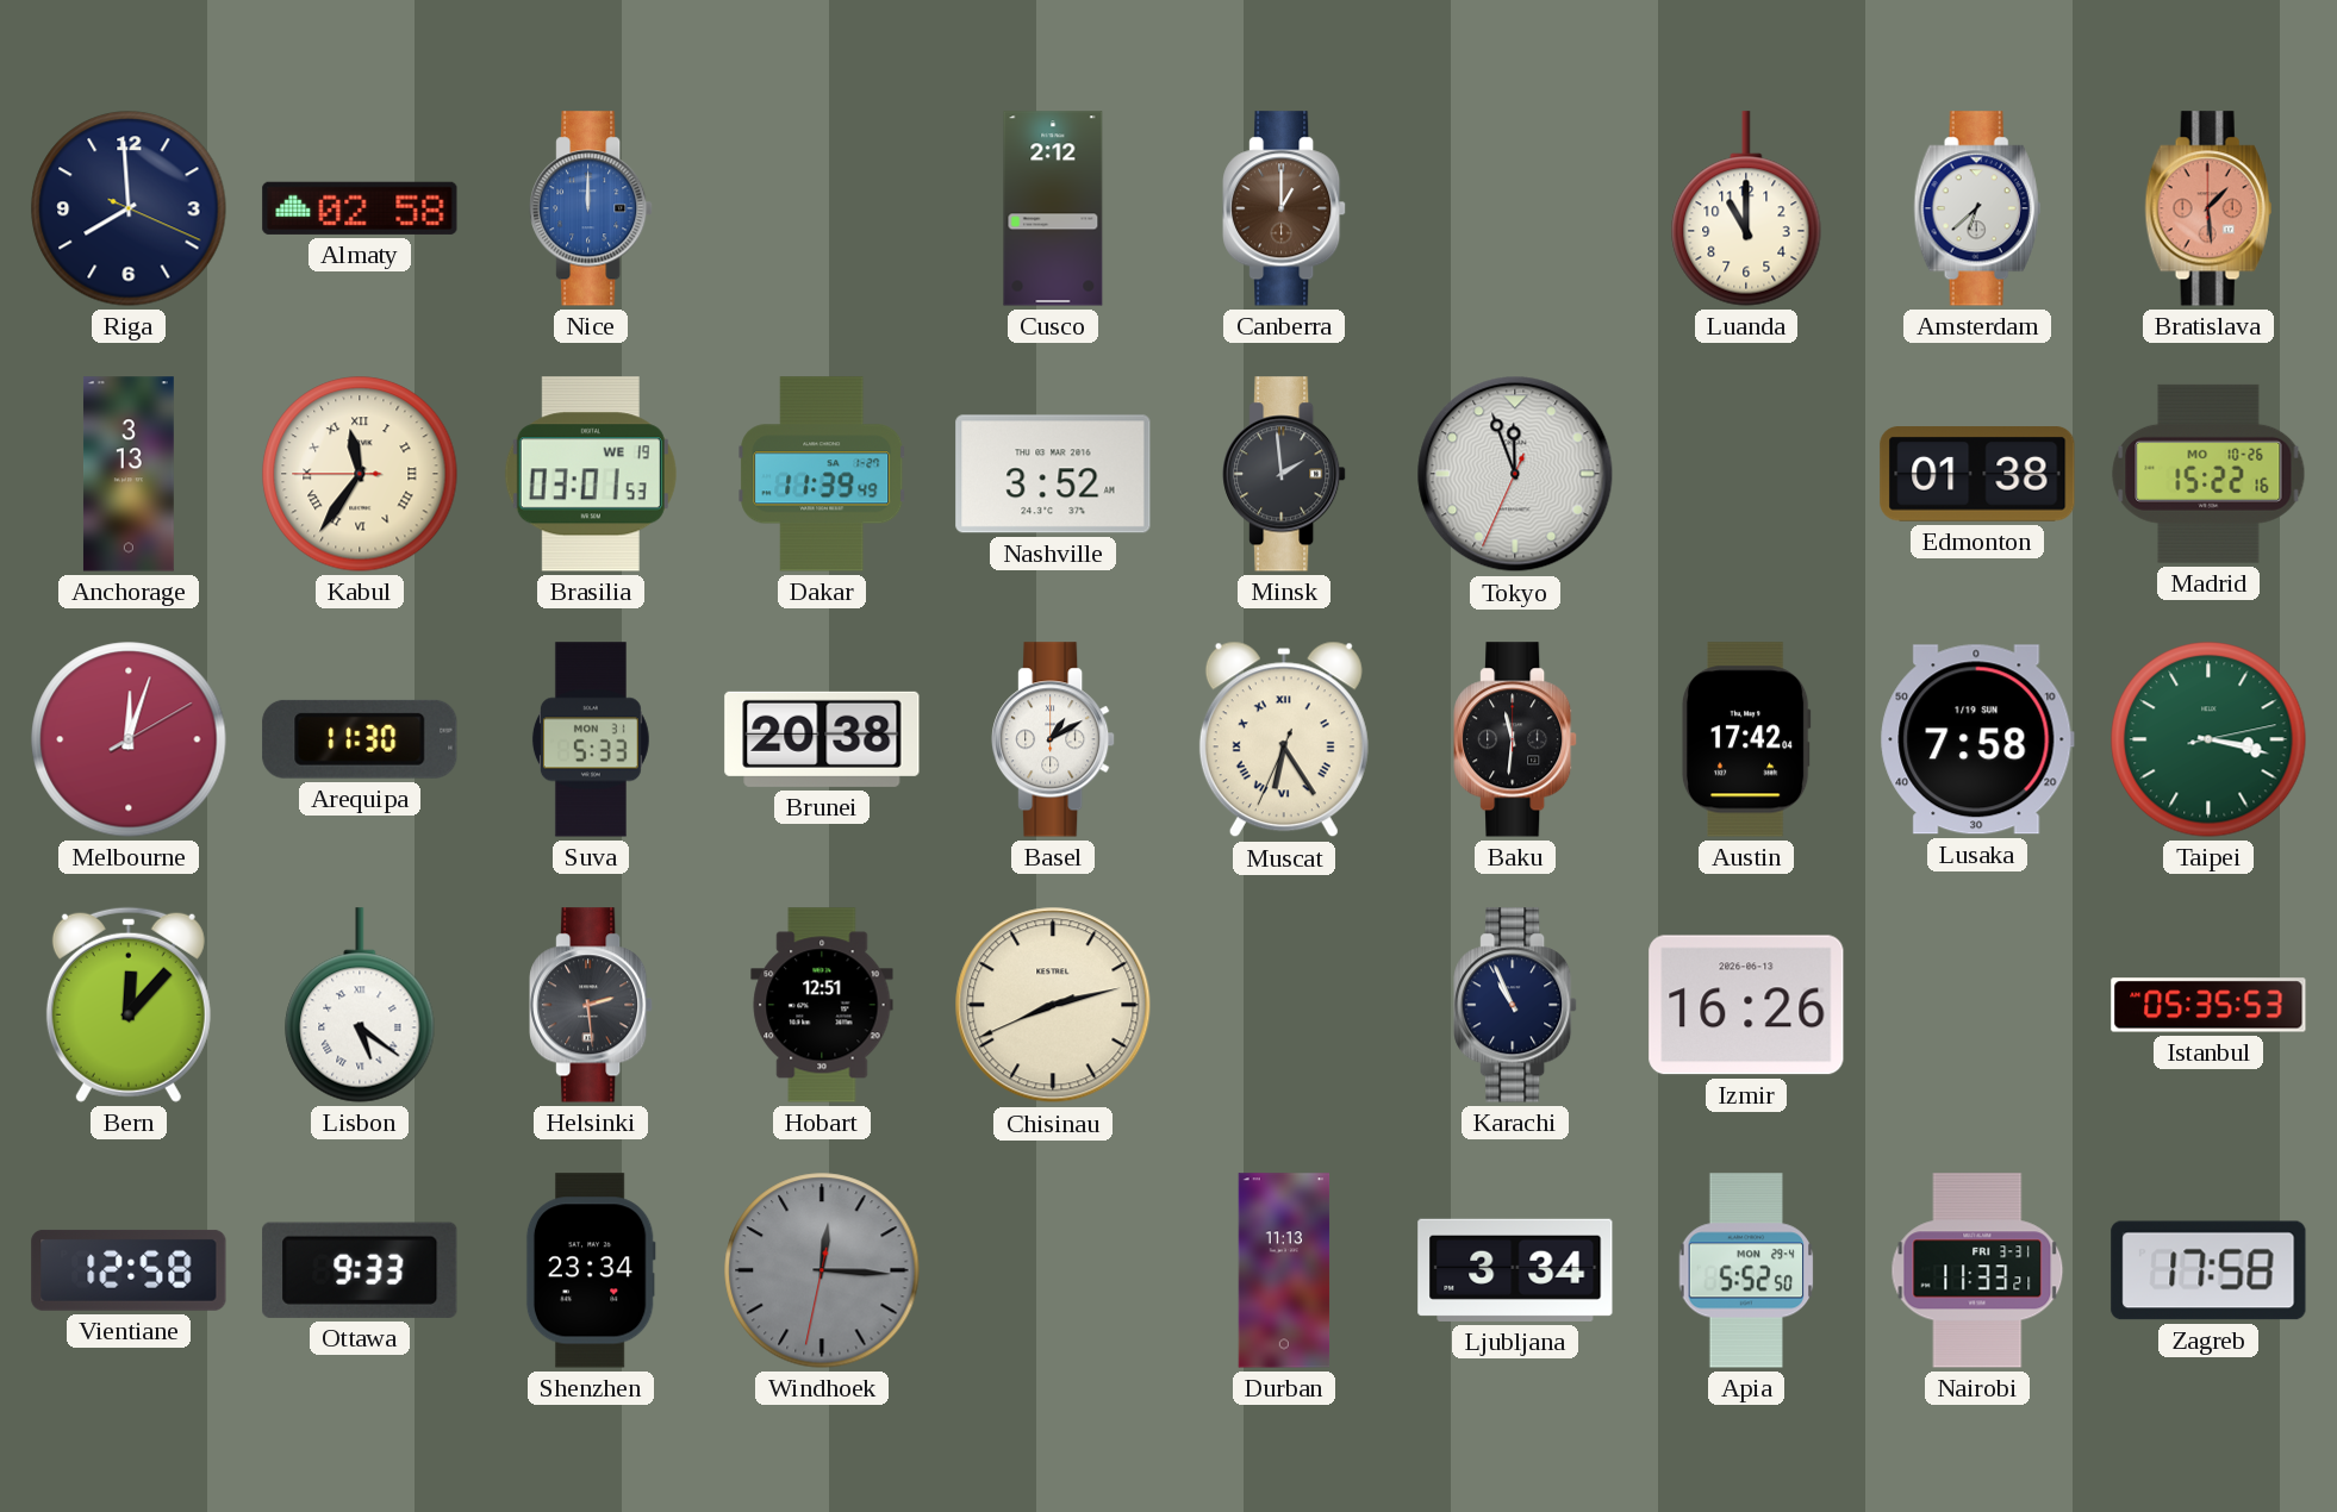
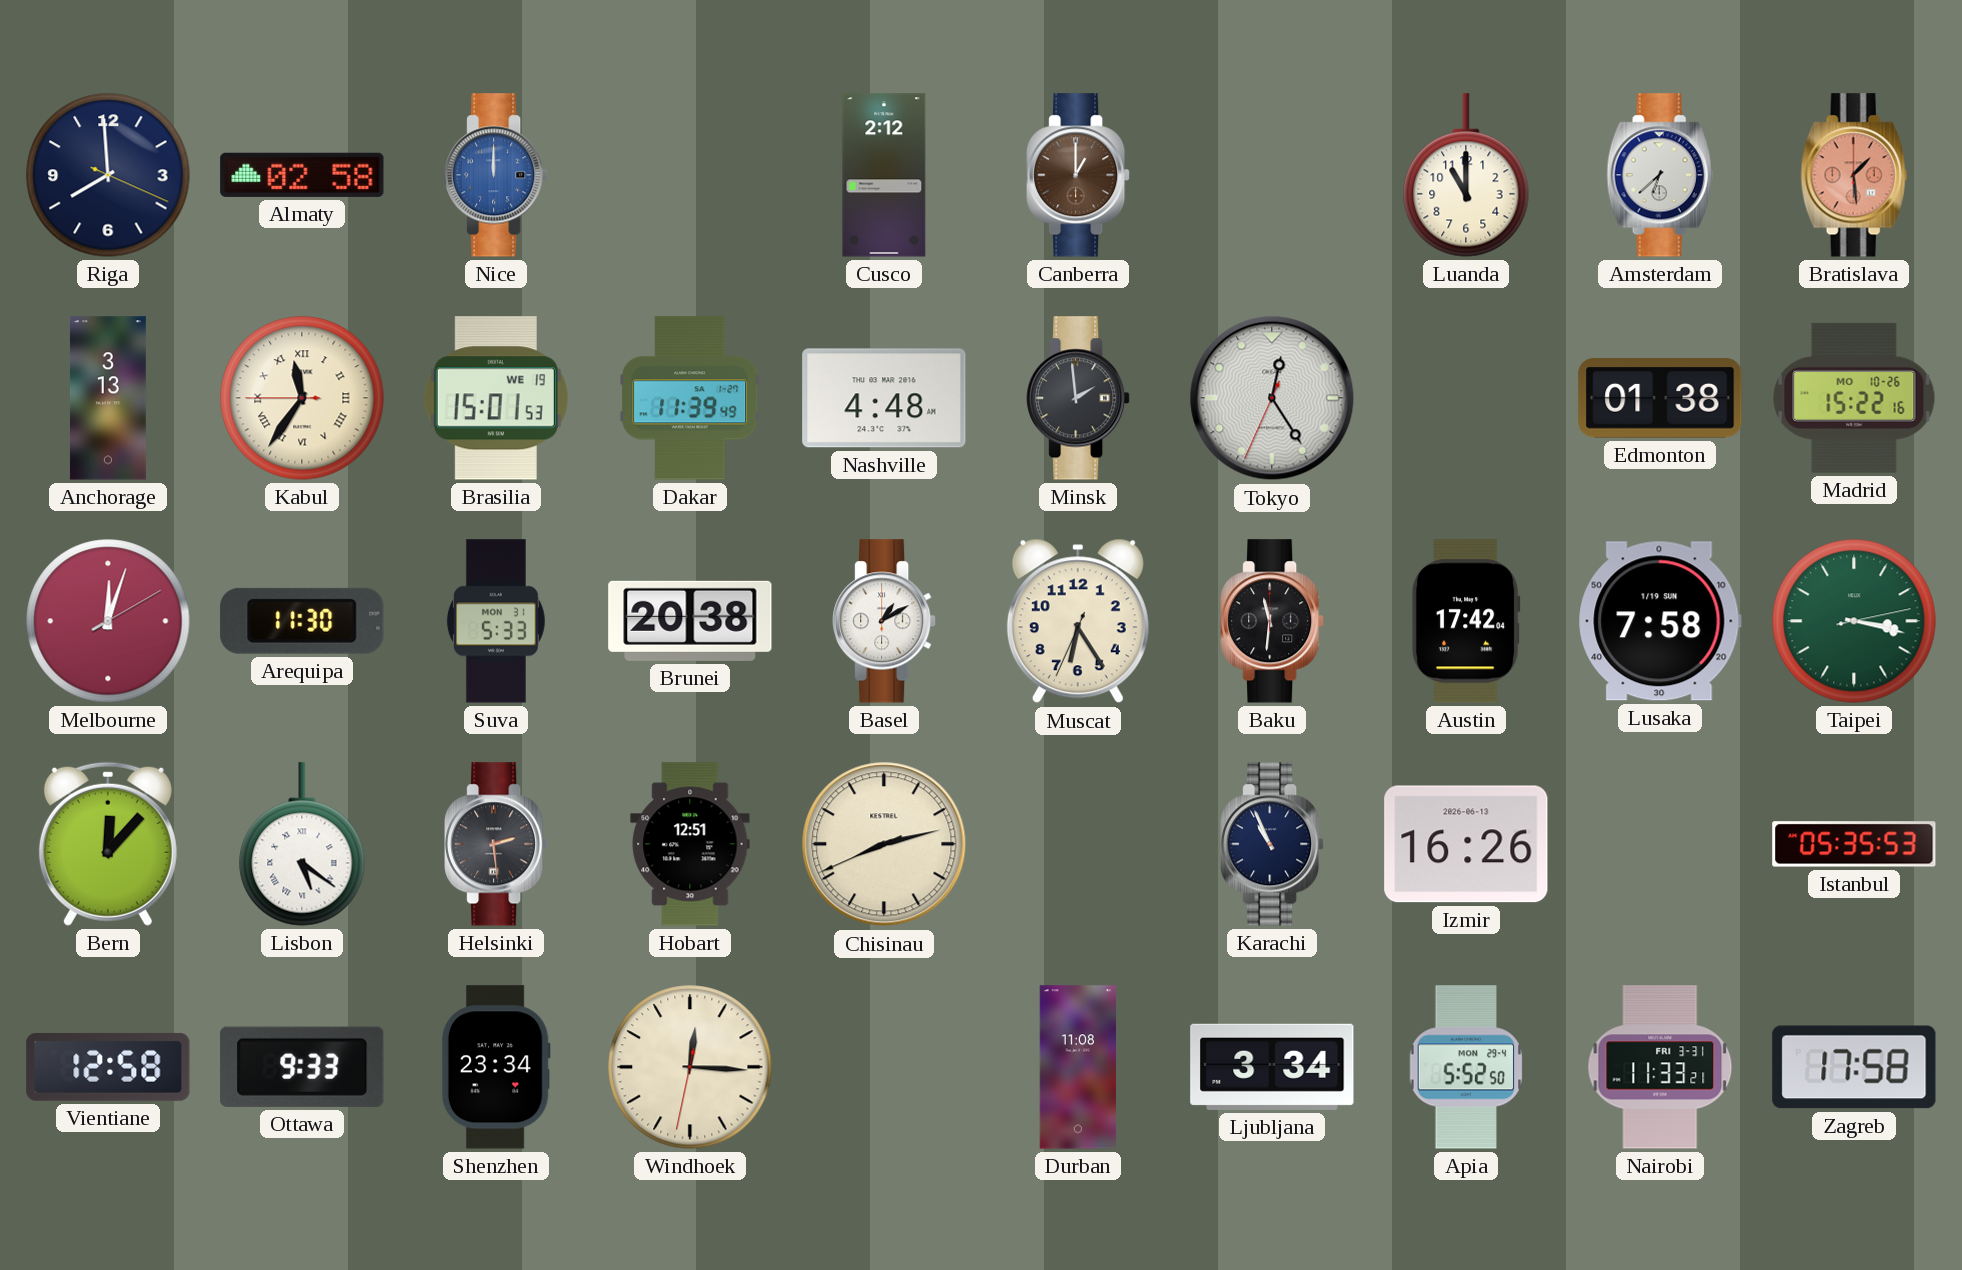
Brasilia: 03:01 -> 15:01 (496, 398)
Nashville: 3:52 -> 4:48 (884, 398)
Tokyo: 11:56 -> 12:24 (1272, 398)
Muscat numerals: Roman -> Arabic (1078, 621)
Windhoek dial: grey -> cream (690, 1067)
Durban: 11:13 -> 11:08 (1078, 1067)
